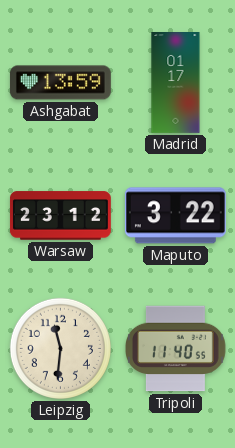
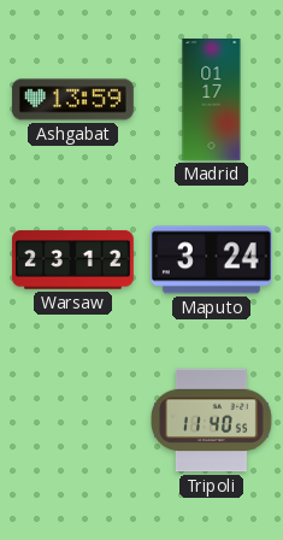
Maputo: 3:22 -> 3:24 (211, 260)
Leipzig: 11:31 -> none (60, 348)
